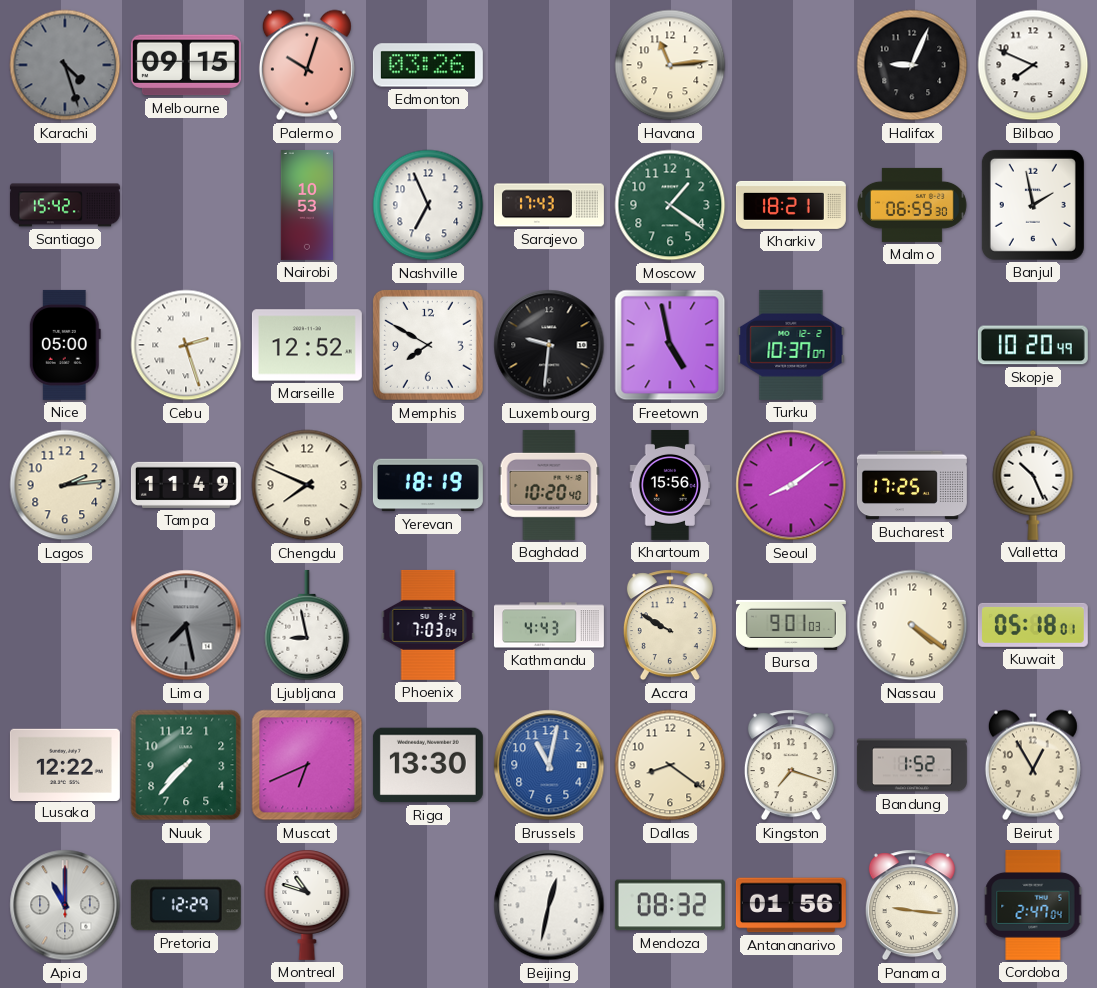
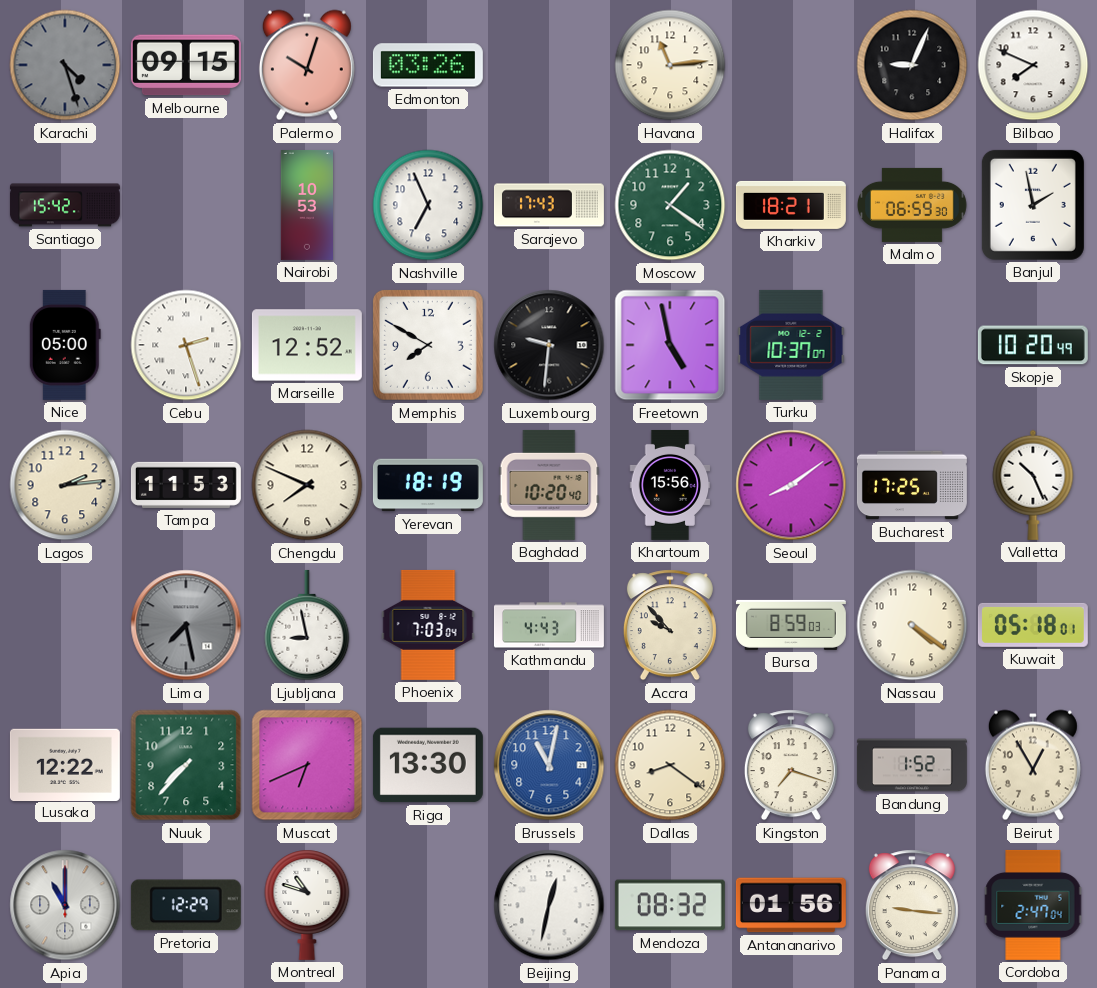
Tampa: 11:49 -> 11:53 (186, 485)
Accra: 9:50 -> 9:53 (670, 625)
Bursa: 9:01 -> 8:59 (791, 625)
